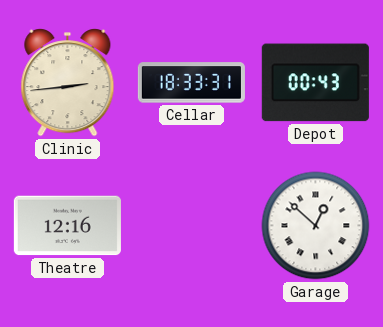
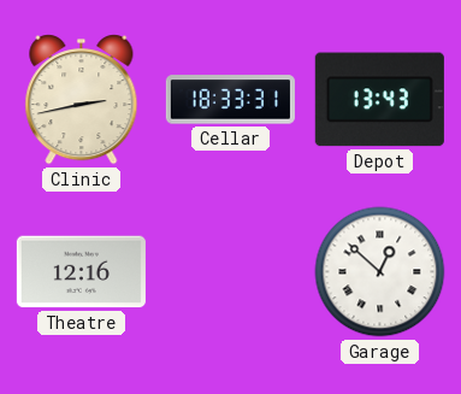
Clinic: 2:44 -> 2:43 (82, 100)
Depot: 00:43 -> 13:43 (379, 100)
